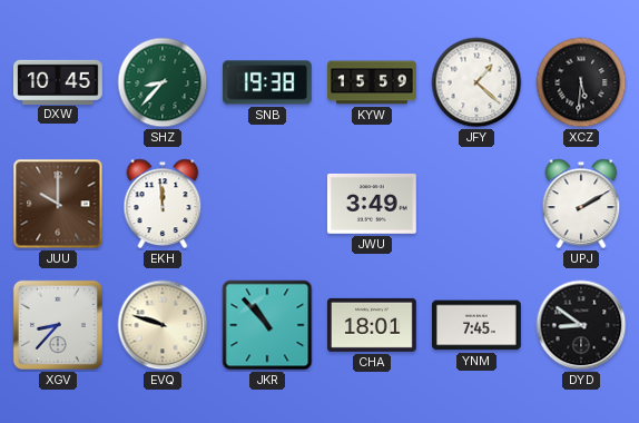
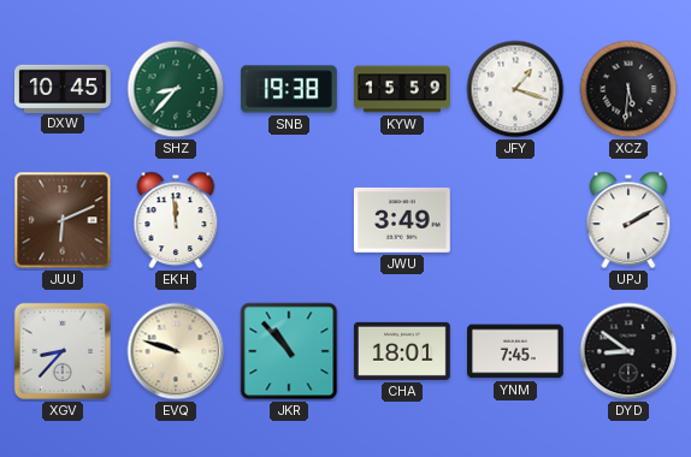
JFY: 1:22 -> 1:18 (515, 89)
JUU: 10:00 -> 6:11 (63, 220)
